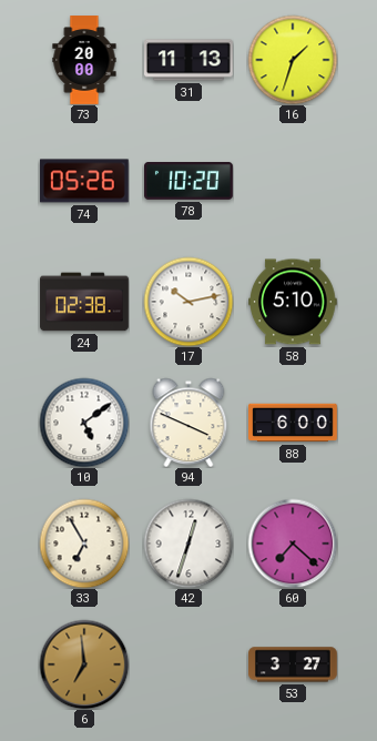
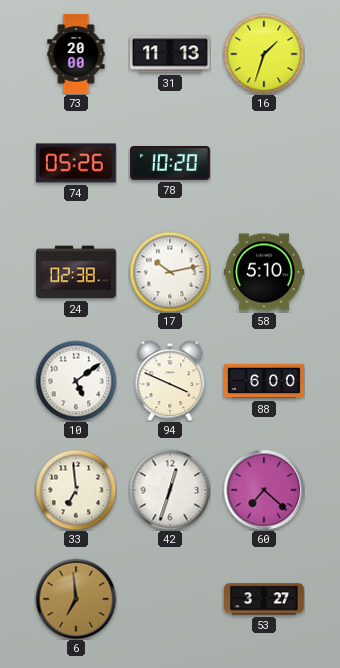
33: 6:55 -> 6:59 (76, 490)
